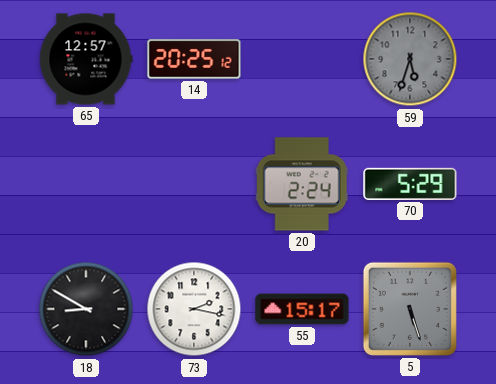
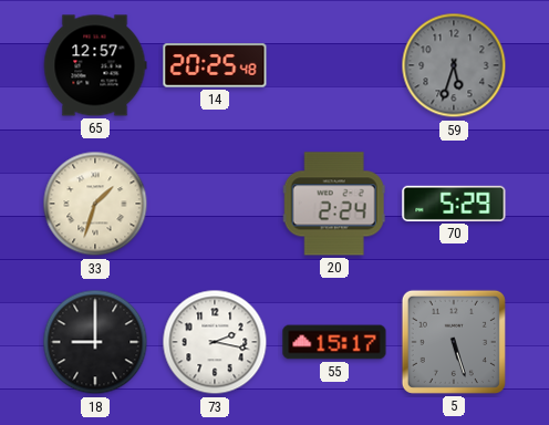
14: 20:25:12 -> 20:25:48 (215, 65)
33: none -> 1:33 (95, 204)
18: 8:50 -> 9:00 (95, 342)
